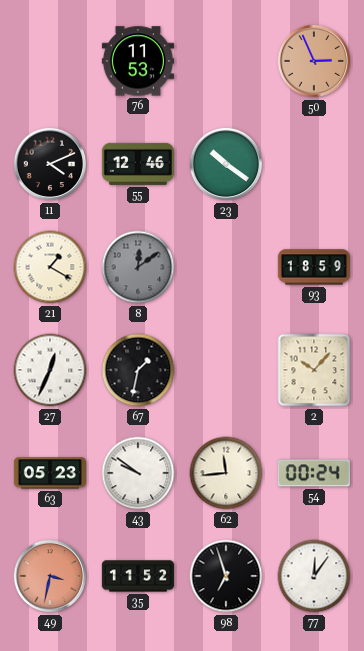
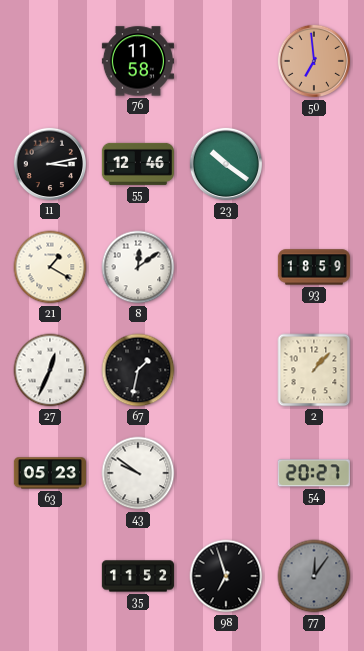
76: 11:53 -> 11:58 (138, 61)
50: 2:56 -> 6:59 (314, 61)
11: 4:11 -> 3:13 (50, 164)
8 dial: grey -> white (138, 267)
2: 10:07 -> 1:07 (314, 370)
62: 11:44 -> none (226, 473)
54: 00:24 -> 20:27 (314, 473)
49: 3:32 -> none (50, 576)
77 dial: white -> grey (314, 576)
